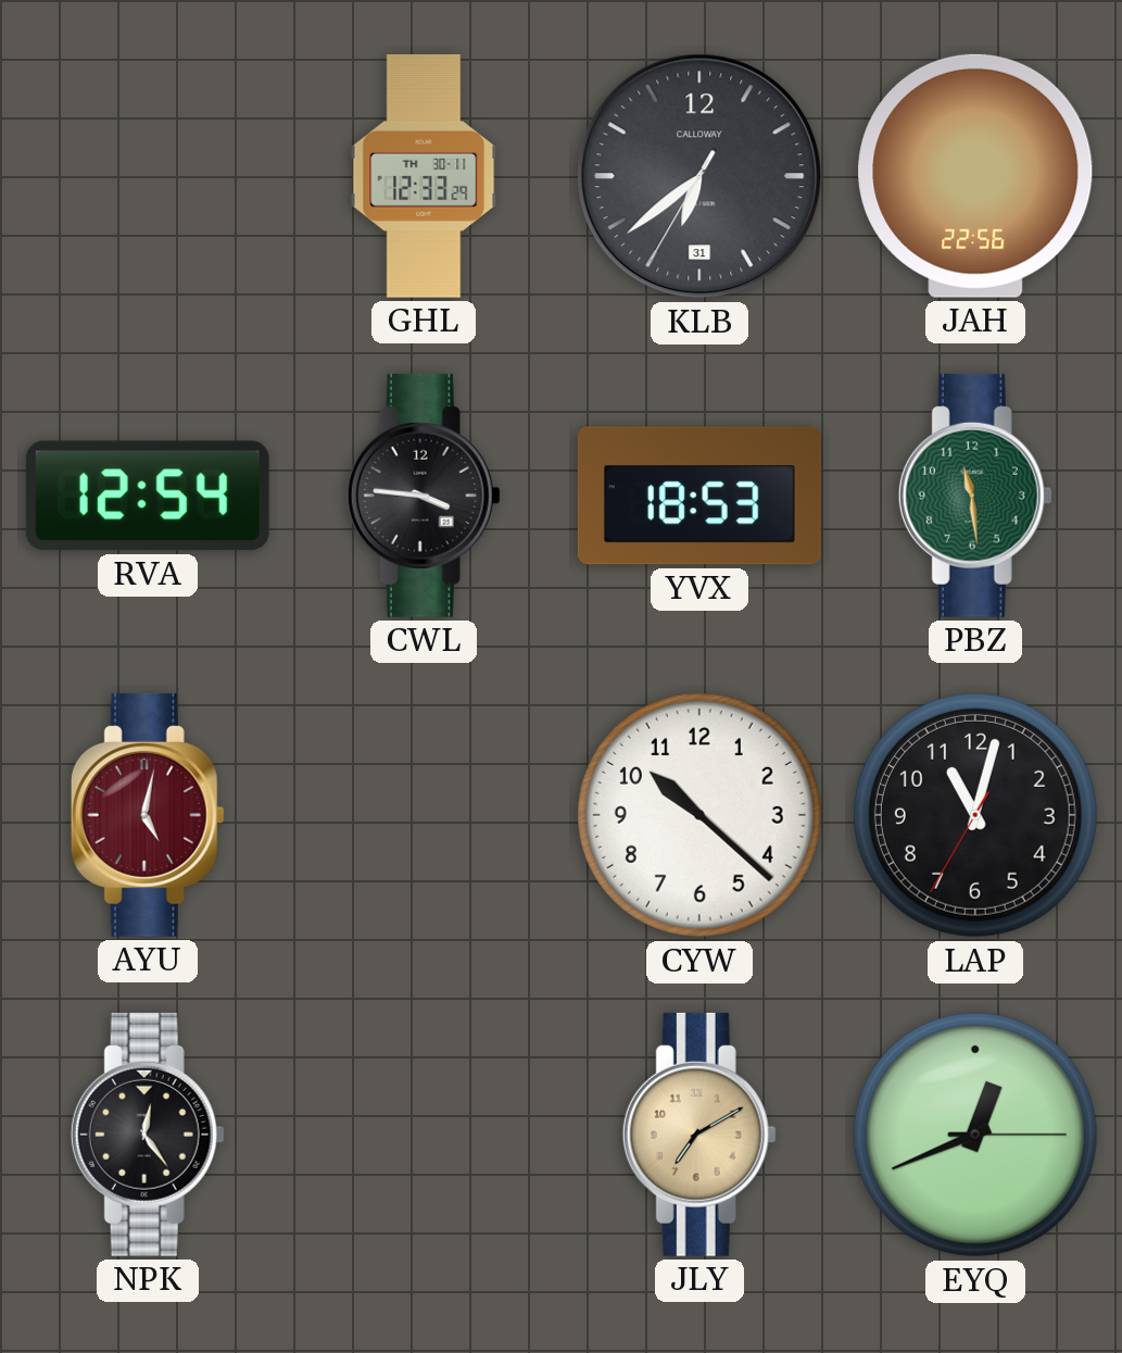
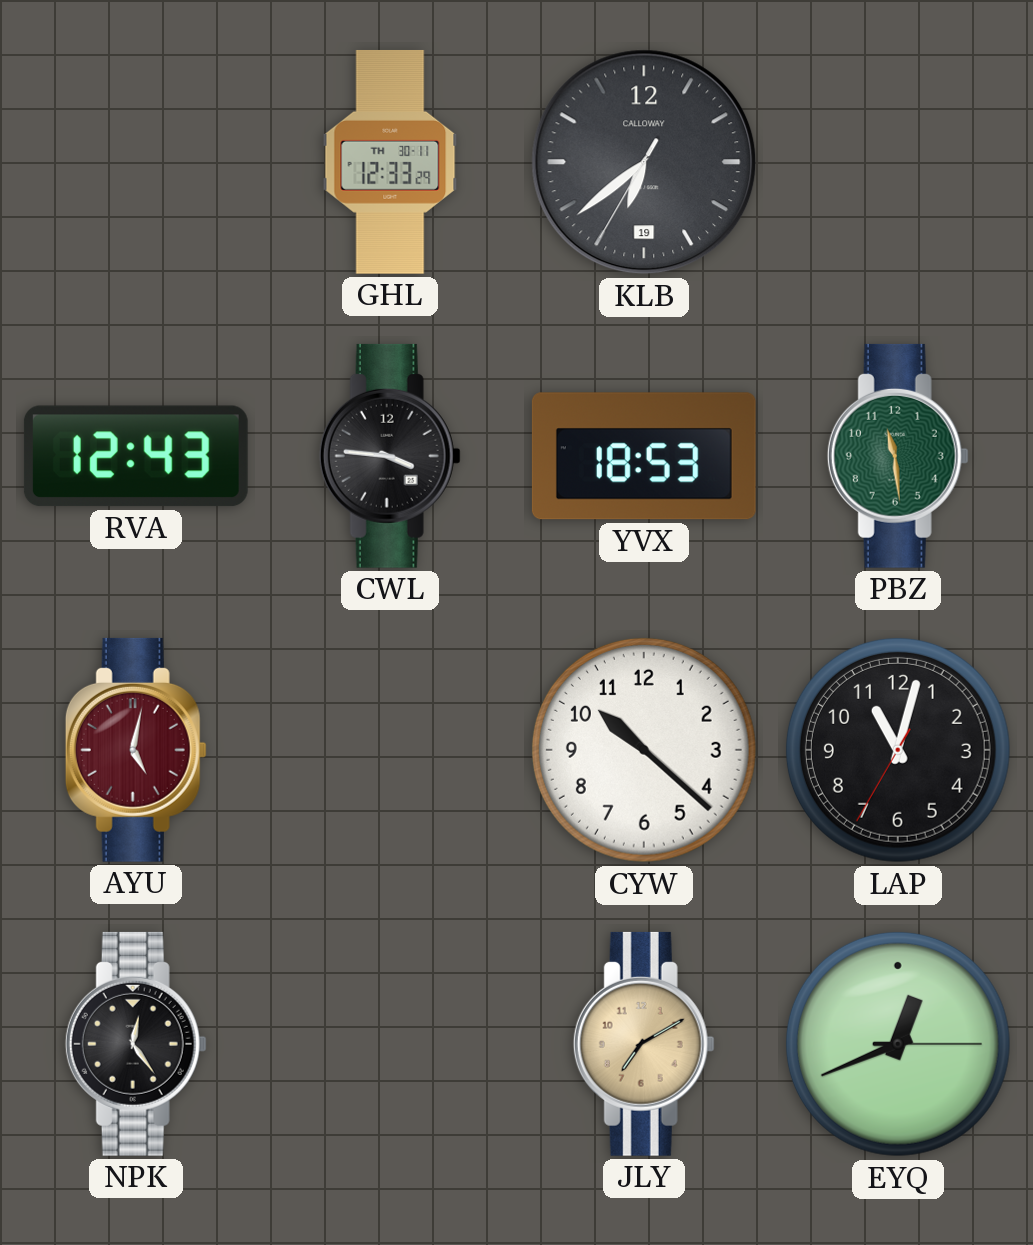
KLB date: 31 -> 19 (644, 162)
JAH: 22:56 -> none (975, 176)
RVA: 12:54 -> 12:43 (136, 456)
